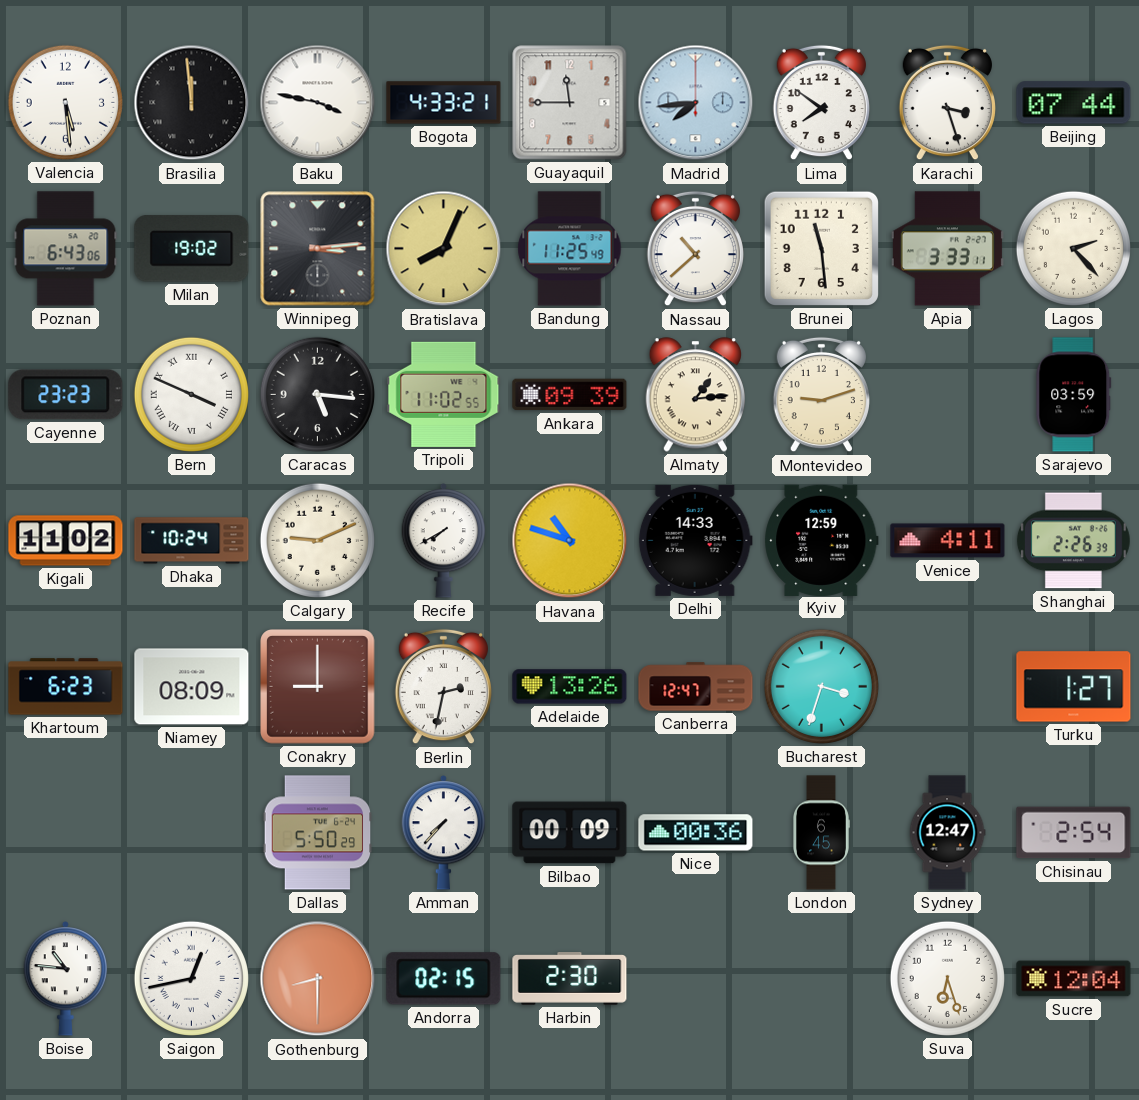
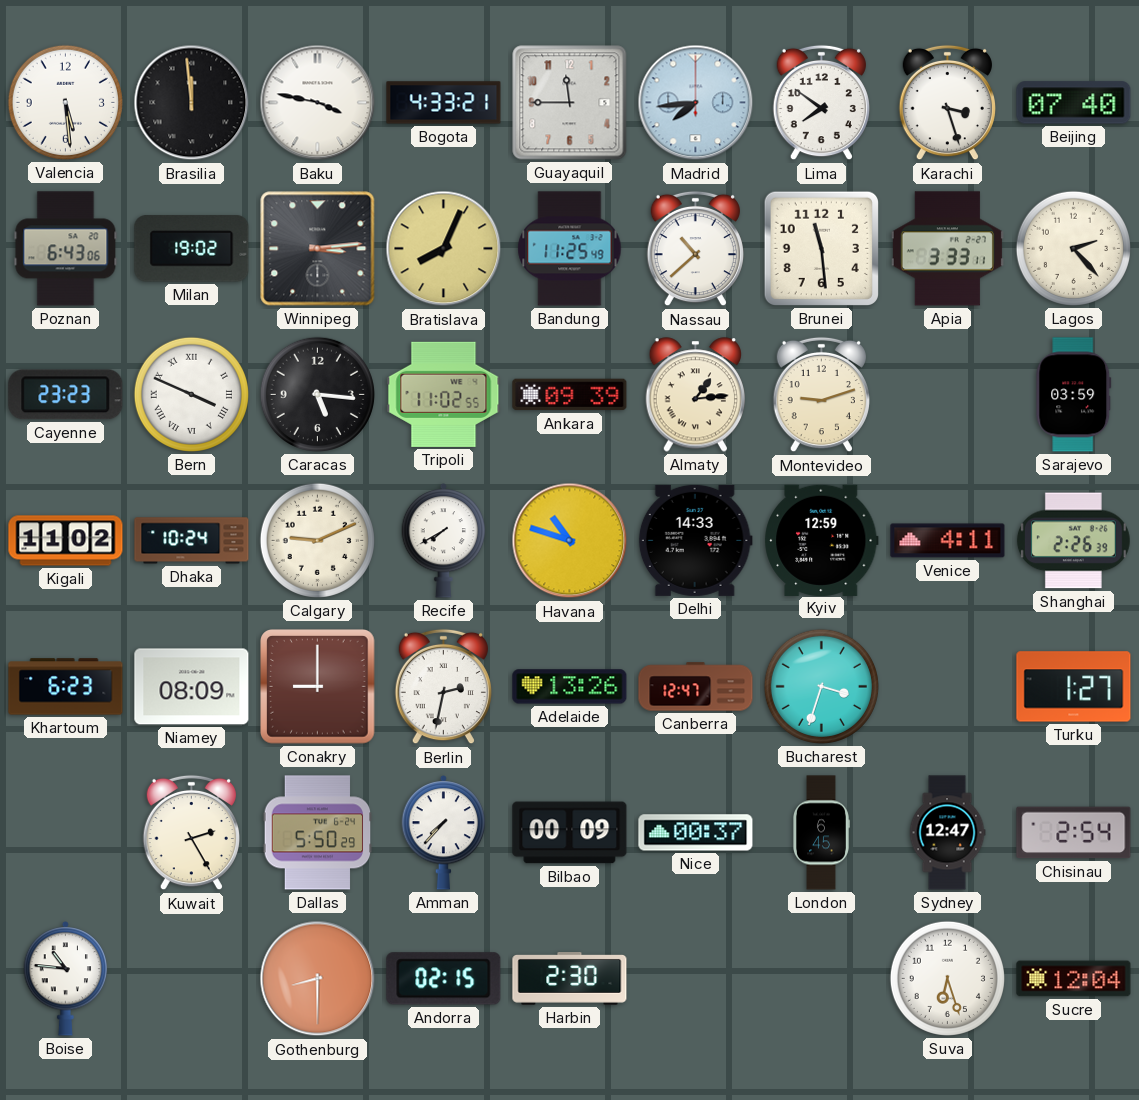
Beijing: 07:44 -> 07:40 (1074, 103)
Kuwait: none -> 2:25 (191, 833)
Nice: 00:36 -> 00:37 (696, 833)
Saigon: 12:43 -> none (191, 978)
